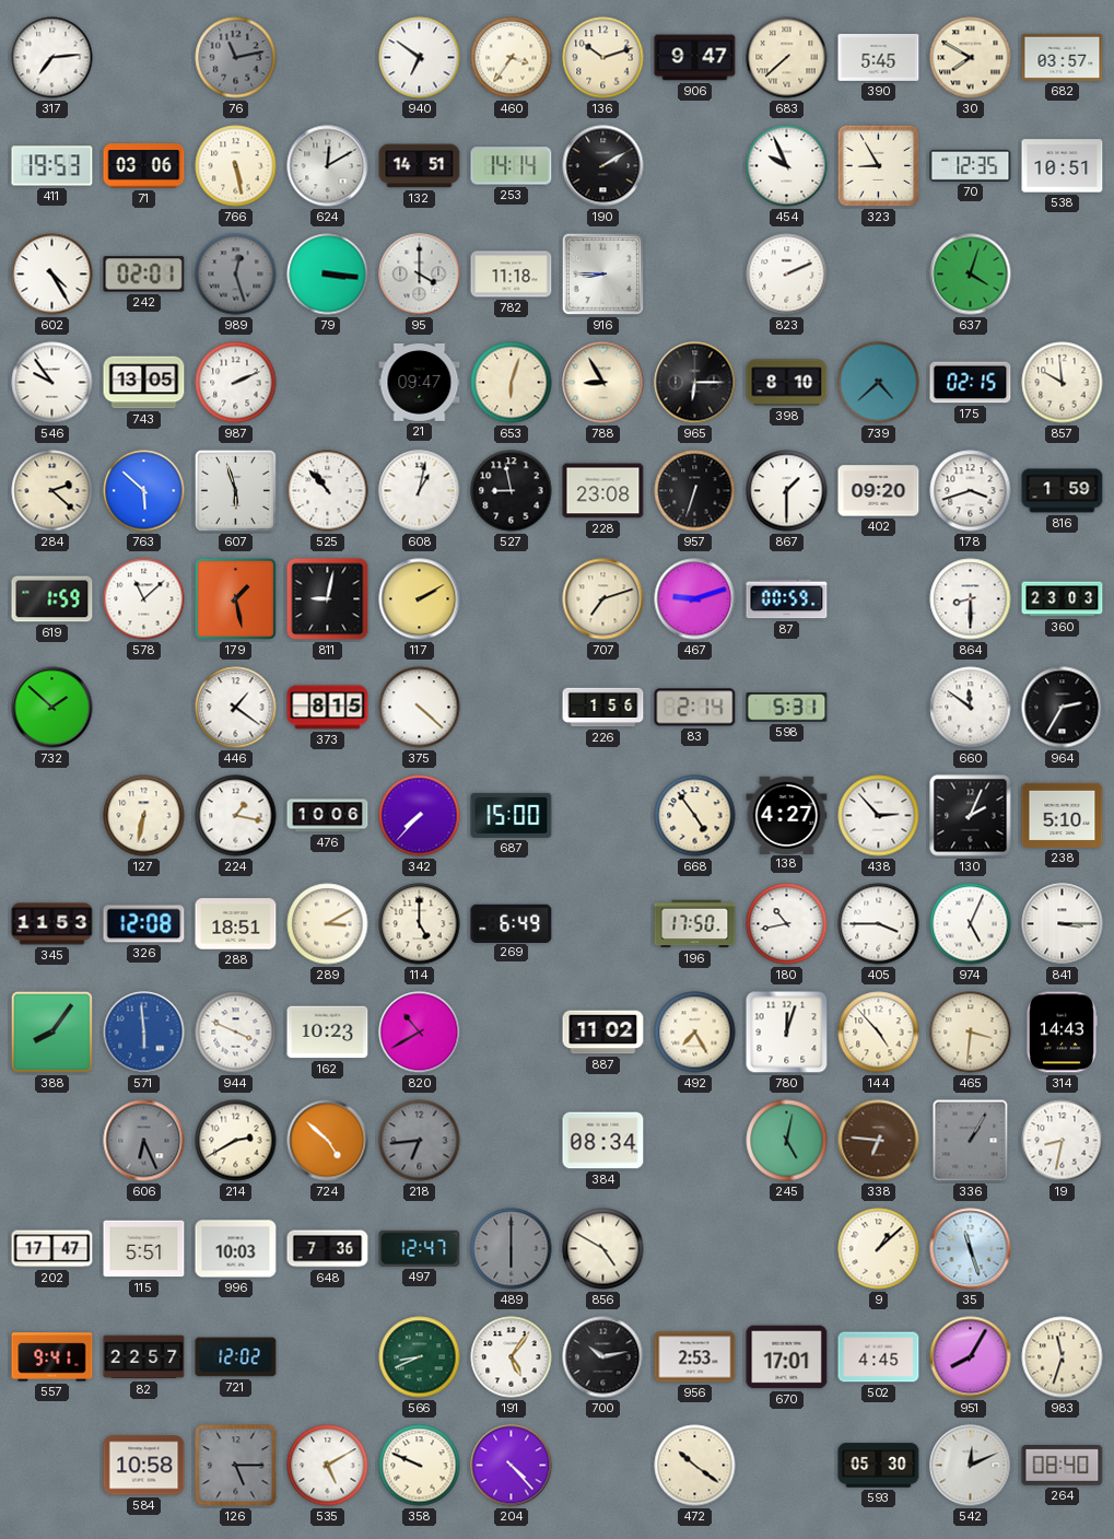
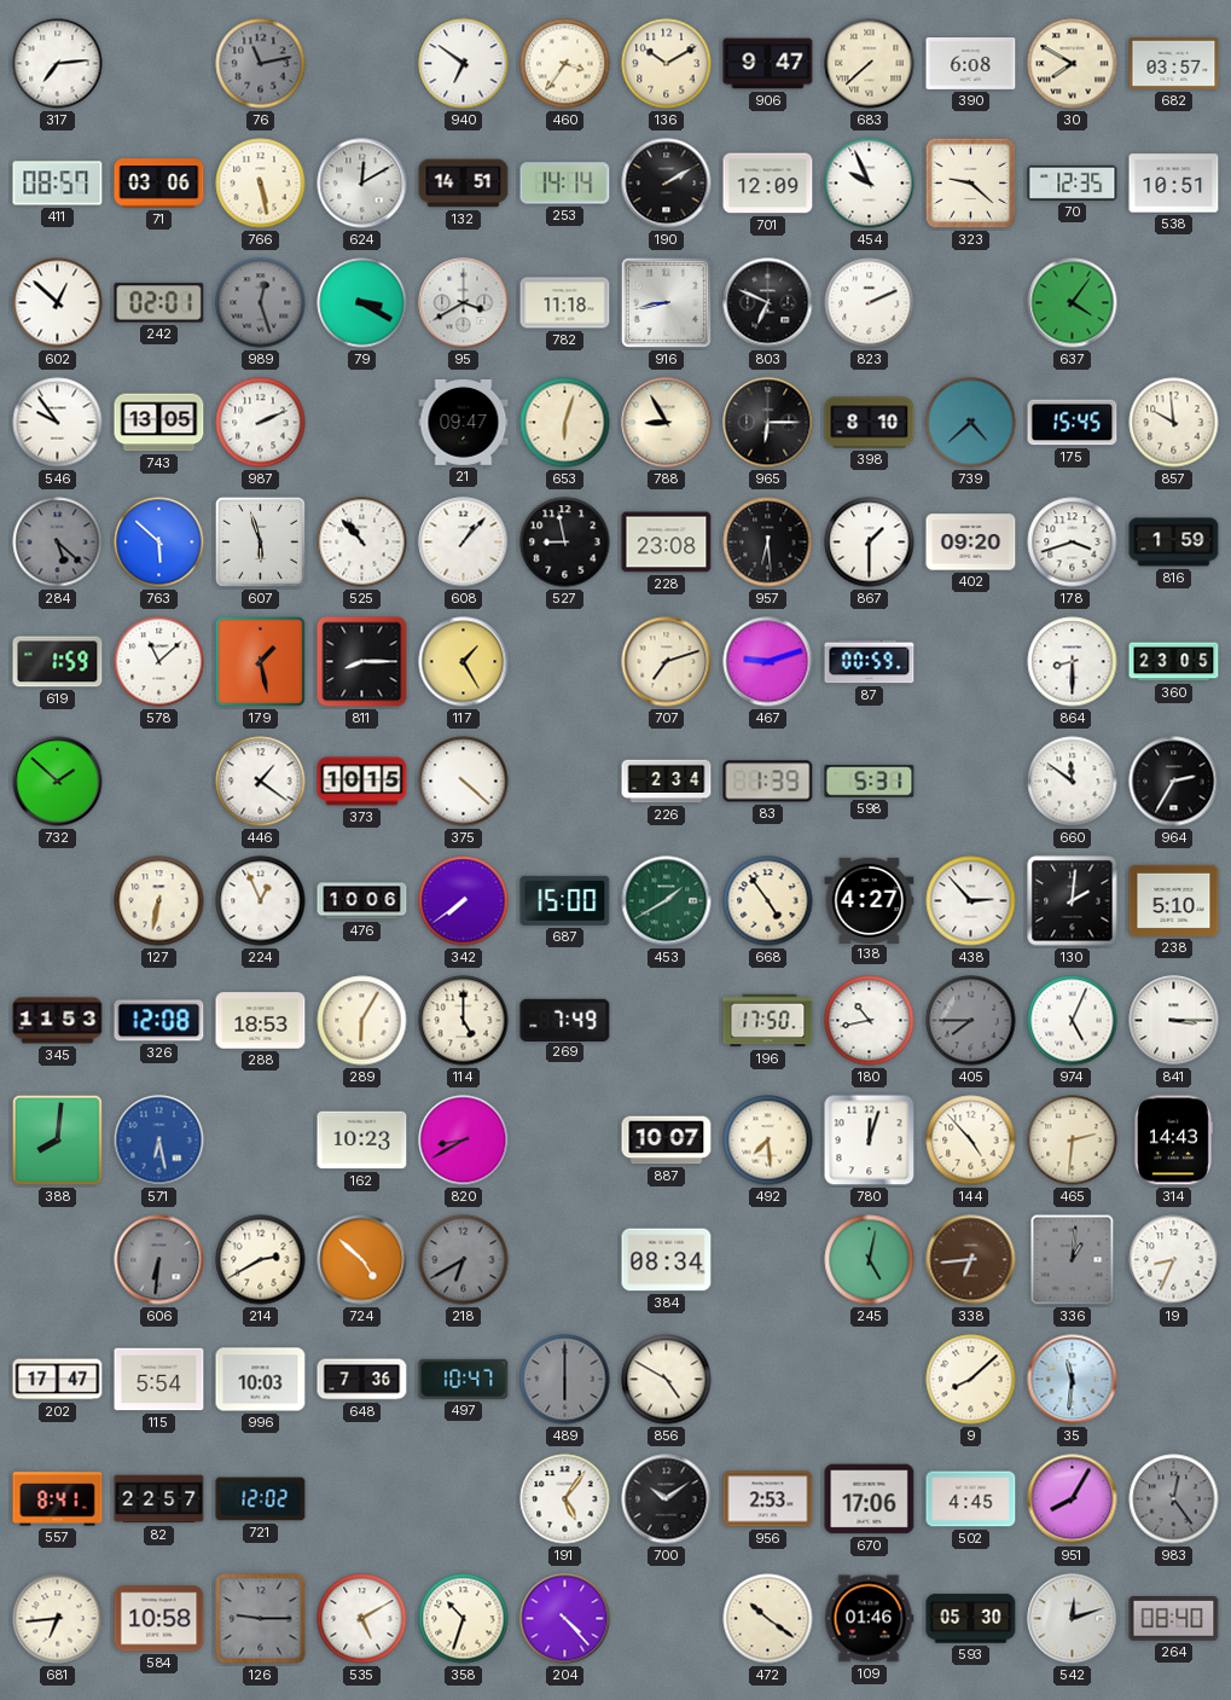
136: 10:12 -> 10:10 (667, 64)
390: 5:45 -> 6:08 (971, 63)
411: 19:53 -> 08:57 (58, 184)
701: none -> 12:09 (768, 184)
323: 8:55 -> 9:22 (971, 184)
602: 4:25 -> 12:52 (58, 303)
79: 3:16 -> 3:20 (362, 303)
95: 4:00 -> 3:40 (464, 303)
916: 8:45 -> 8:43 (666, 302)
803: none -> 6:49 (768, 303)
637: 4:03 -> 4:06 (1073, 303)
175: 02:15 -> 15:45 (1073, 423)
284: 2:22 -> 5:22 (58, 543)
284 dial: cream -> grey (58, 543)
608: 1:02 -> 1:07 (464, 543)
957: 6:33 -> 6:29 (768, 543)
811: 9:02 -> 8:15 (362, 662)
117: 2:10 -> 1:25 (464, 662)
360: 23:03 -> 23:05 (1174, 662)
373: 8:15 -> 10:15 (362, 782)
226: 1:56 -> 2:34 (667, 782)
83: 2:14 -> 1:39 (768, 782)
224: 1:17 -> 12:56 (261, 901)
342: 7:37 -> 7:39 (464, 901)
453: none -> 1:40 (667, 901)
130: 2:04 -> 2:01 (1073, 901)
288: 18:51 -> 18:53 (261, 1021)
289: 3:10 -> 6:05 (362, 1021)
269: 6:49 -> 7:49 (565, 1020)
405: 3:45 -> 7:45 (971, 1021)
405 dial: white -> grey (971, 1021)
388: 8:06 -> 8:01 (57, 1139)
571: 5:59 -> 6:28 (159, 1141)
944: 3:49 -> none (236, 1033)
820: 10:40 -> 8:40 (464, 1141)
887: 11:02 -> 10:07 (667, 1141)
492: 7:25 -> 7:29 (768, 1141)
465: 3:31 -> 2:31 (1073, 1141)
606: 6:26 -> 6:31 (159, 1260)
218: 6:44 -> 6:40 (464, 1260)
338: 6:46 -> 6:44 (971, 1260)
336: 1:05 -> 1:01 (1073, 1260)
19: 8:32 -> 8:34 (1174, 1260)
115: 5:51 -> 5:54 (159, 1380)
497: 12:47 -> 10:47 (464, 1379)
9: 1:08 -> 8:08 (971, 1380)
35: 11:27 -> 11:31 (1073, 1380)
557: 9:41 -> 8:41 (58, 1499)
566: 8:41 -> none (420, 1357)
700: 10:13 -> 10:09 (667, 1499)
670: 17:01 -> 17:06 (870, 1499)
983: 11:33 -> 12:24 (1174, 1499)
983 dial: cream -> grey (1174, 1499)
681: none -> 6:44 (58, 1619)
126: 5:15 -> 9:15 (261, 1619)
358: 9:49 -> 10:33 (464, 1619)
109: none -> 01:46 (869, 1619)
542: 12:11 -> 12:12 (1073, 1619)
